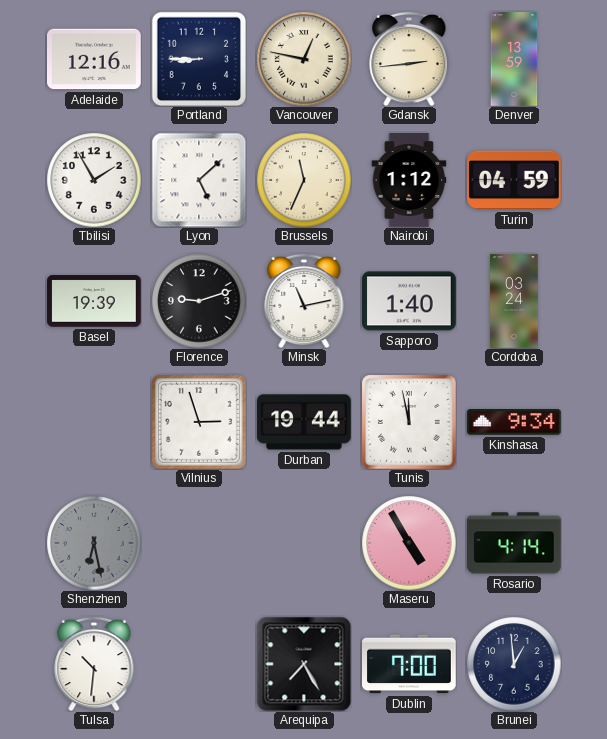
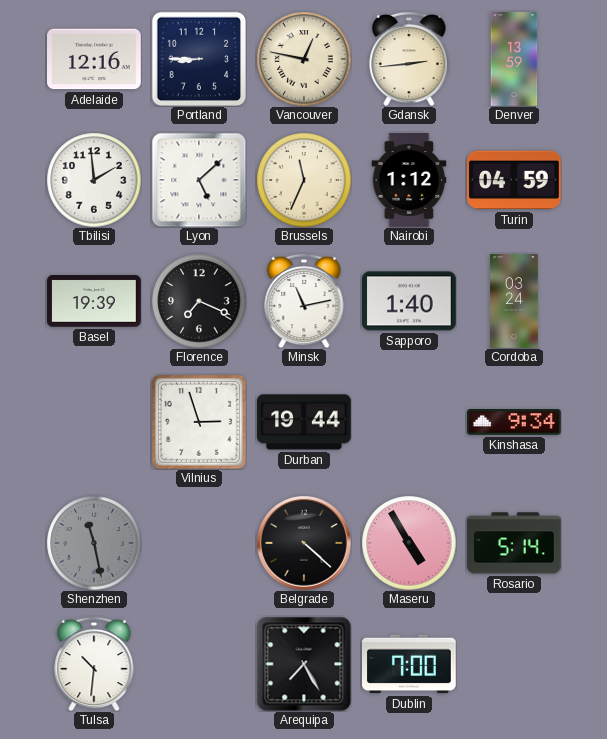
Tbilisi: 1:55 -> 1:59 (94, 180)
Florence: 9:12 -> 7:19 (199, 301)
Tunis: 11:58 -> none (409, 422)
Shenzhen: 6:28 -> 11:28 (94, 543)
Belgrade: none -> 4:22 (304, 543)
Rosario: 4:14 -> 5:14 (515, 543)
Brunei: 12:59 -> none (514, 664)
